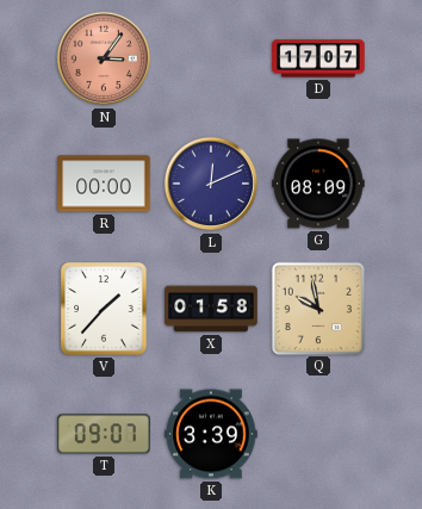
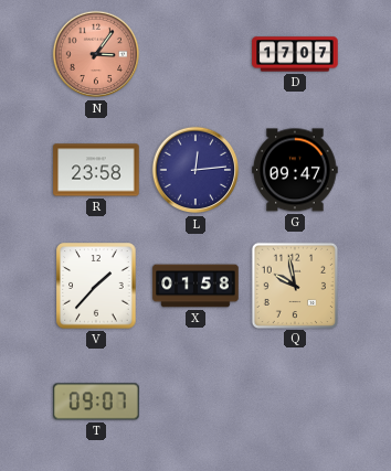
R: 00:00 -> 23:58 (96, 170)
L: 12:11 -> 12:14 (196, 170)
G: 08:09 -> 09:47 (295, 170)
K: 3:39 -> none (211, 434)
